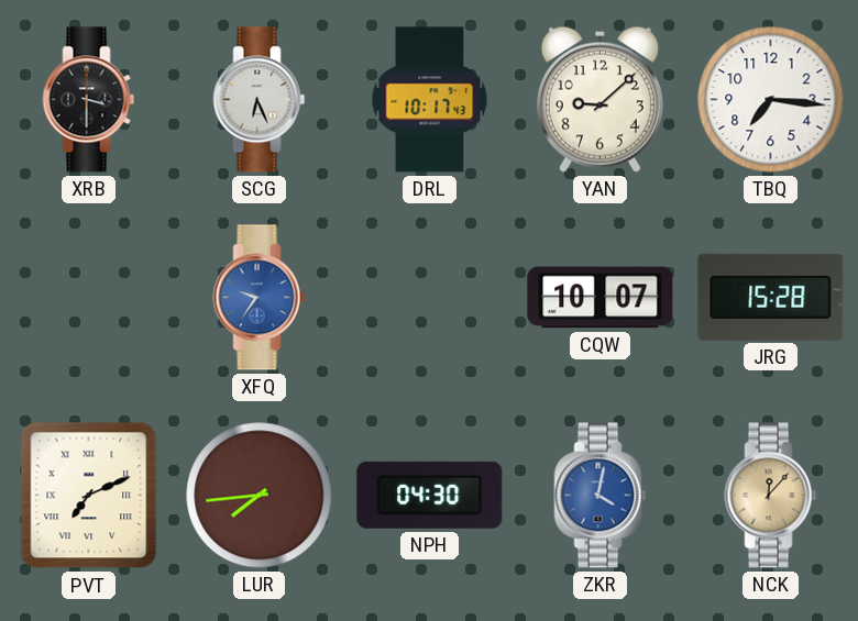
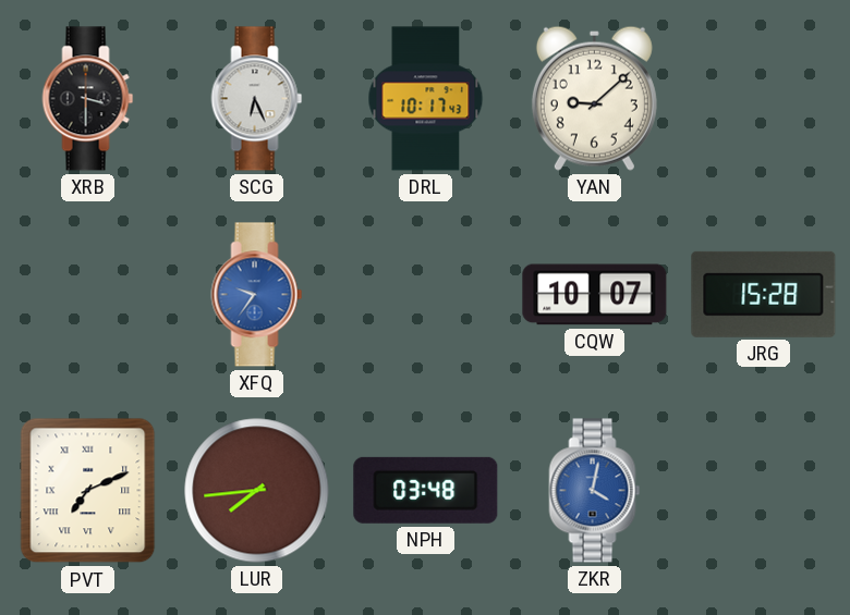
TBQ: 7:16 -> none (771, 100)
NPH: 04:30 -> 03:48 (426, 490)
NCK: 12:07 -> none (771, 496)
